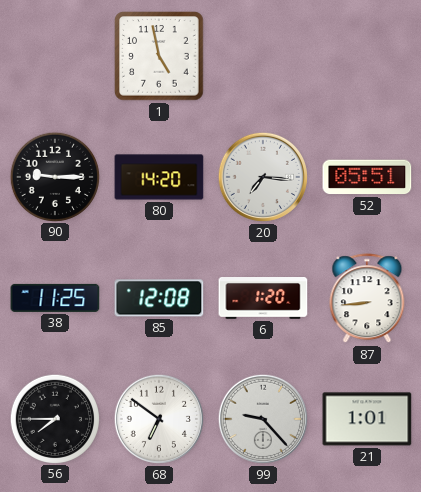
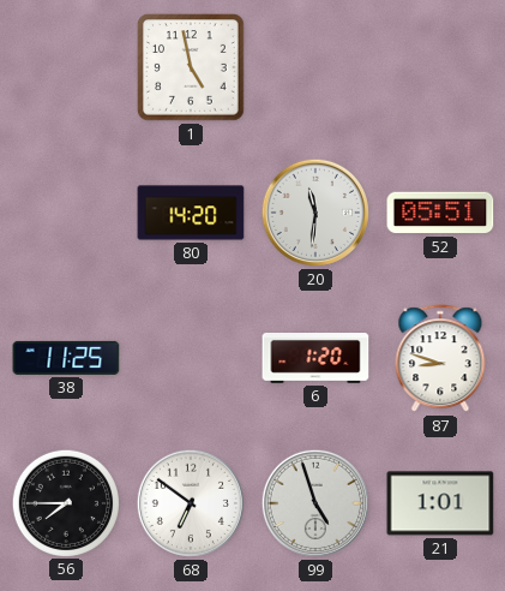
90: 9:15 -> none (54, 176)
20: 7:16 -> 11:31 (314, 213)
85: 12:08 -> none (159, 298)
87: 8:44 -> 8:48 (440, 359)
99: 9:23 -> 4:57 (314, 503)
